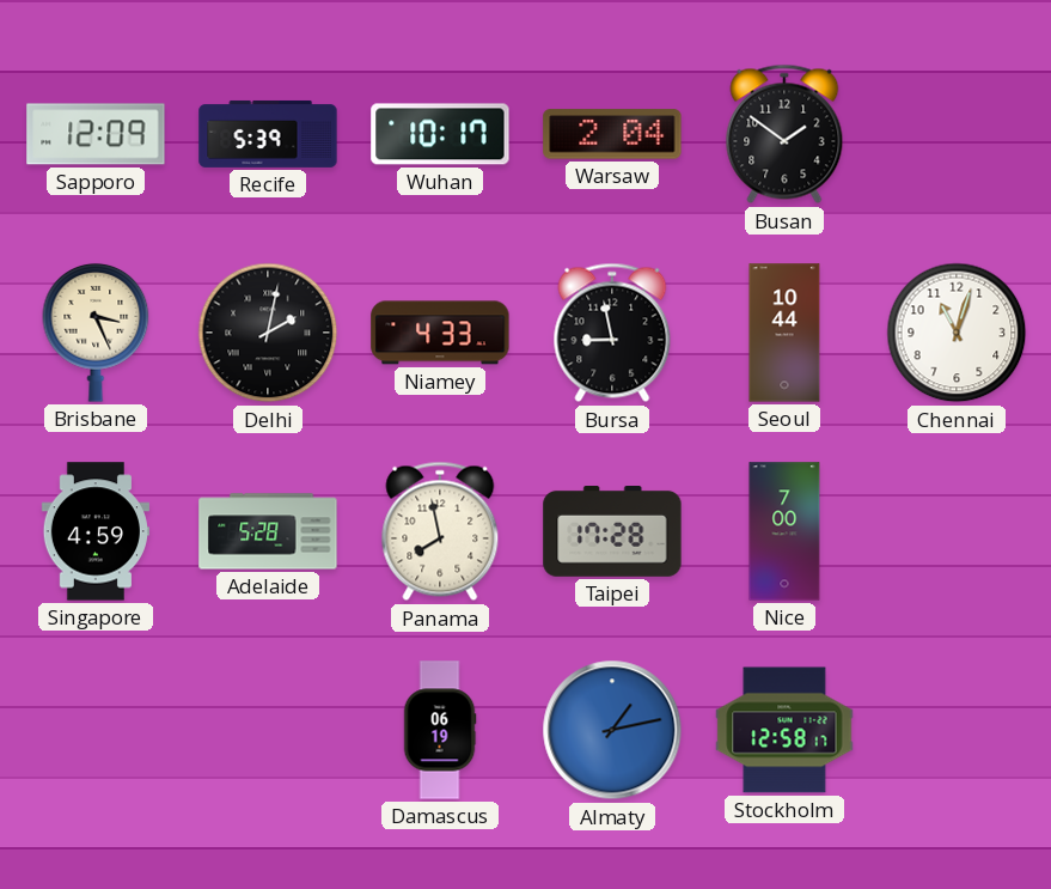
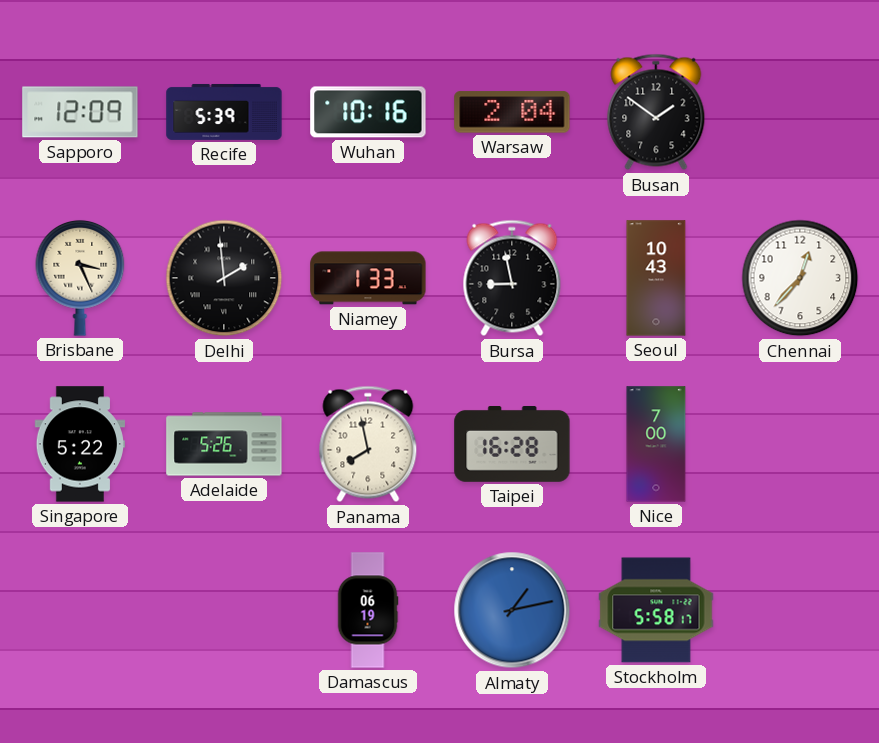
Wuhan: 10:17 -> 10:16 (368, 112)
Delhi: 2:02 -> 1:59 (224, 278)
Niamey: 4:33 -> 1:33 (368, 278)
Seoul: 10:44 -> 10:43 (656, 278)
Chennai: 11:03 -> 12:37 (800, 278)
Singapore: 4:59 -> 5:22 (79, 444)
Adelaide: 5:28 -> 5:26 (224, 444)
Taipei: 17:28 -> 16:28 (512, 445)
Stockholm: 12:58 -> 5:58 (656, 610)
